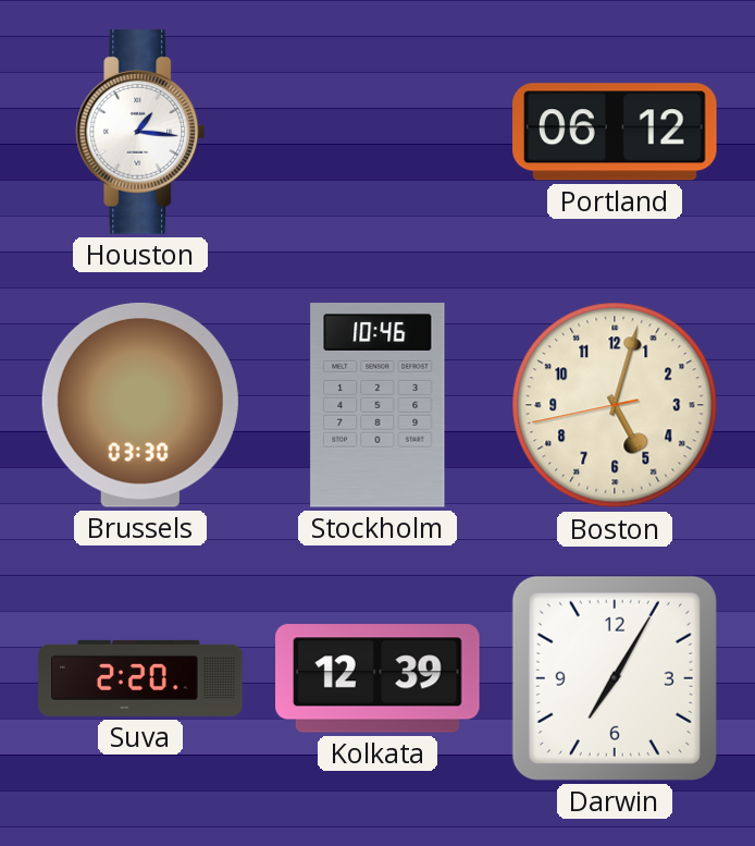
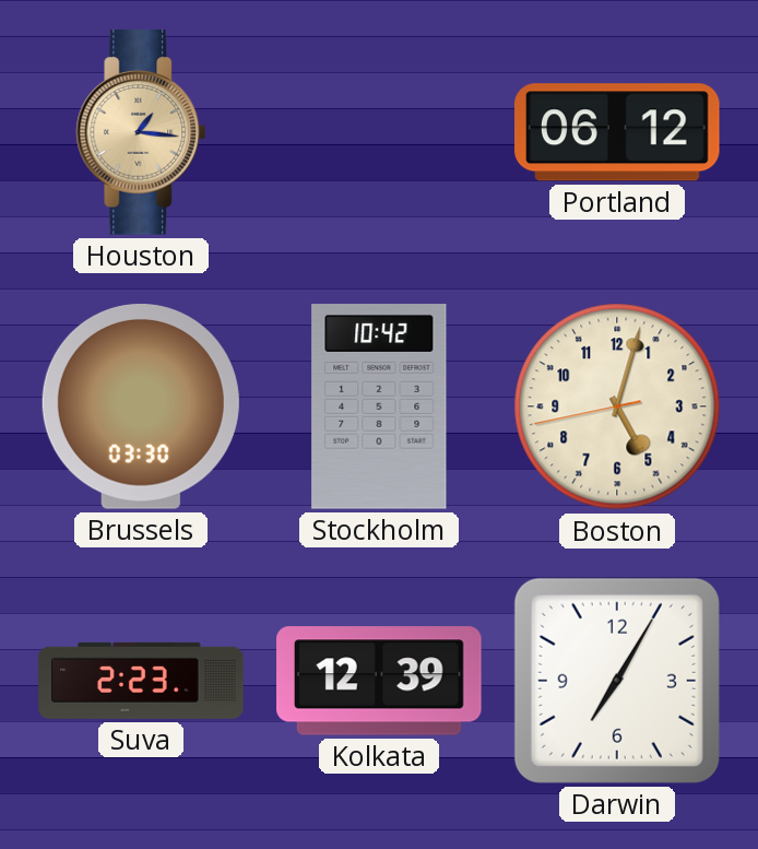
Houston dial: white -> champagne (141, 132)
Stockholm: 10:46 -> 10:42 (379, 406)
Suva: 2:20 -> 2:23 (141, 681)
